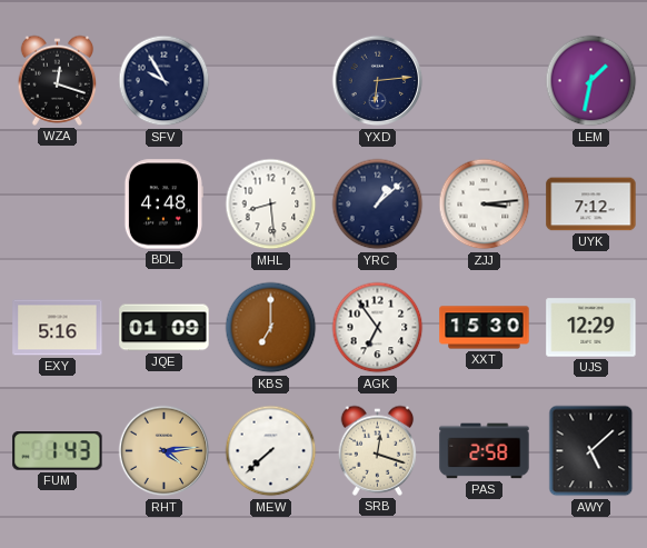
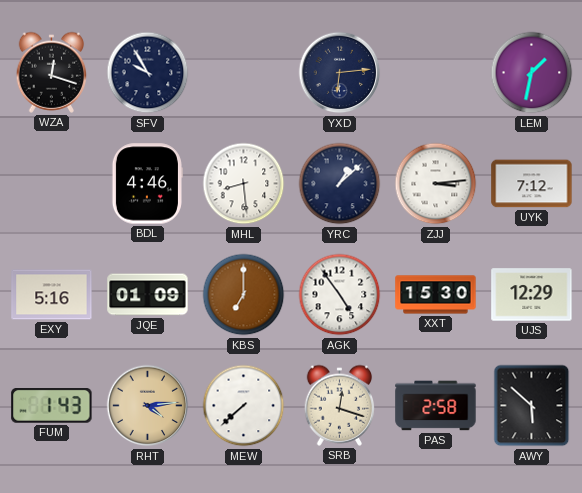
BDL: 4:48 -> 4:46 (147, 184)
AGK: 6:54 -> 4:54 (340, 295)
AWY: 5:08 -> 5:52 (532, 406)
